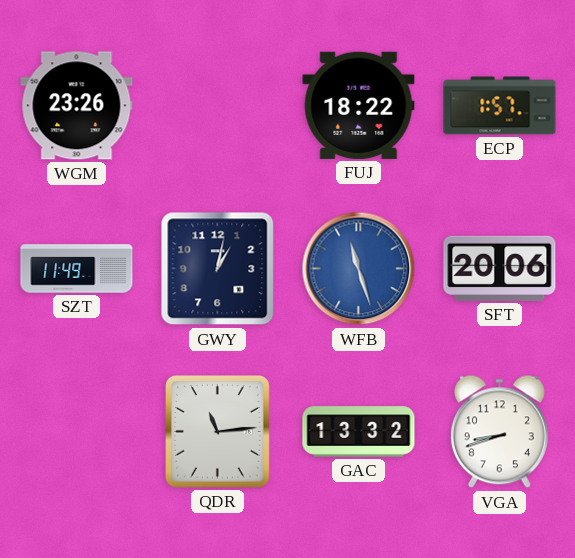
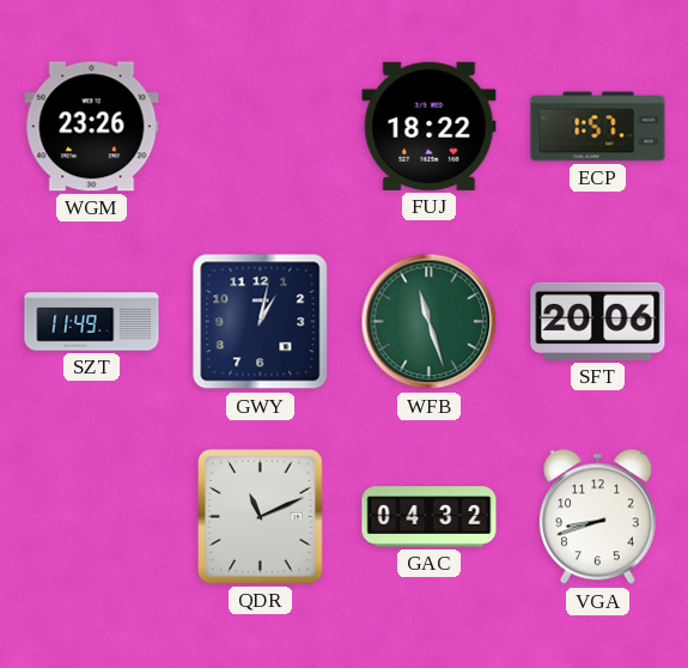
WFB dial: blue -> green (430, 322)
QDR: 11:14 -> 11:11 (261, 517)
GAC: 13:32 -> 04:32 (430, 517)
